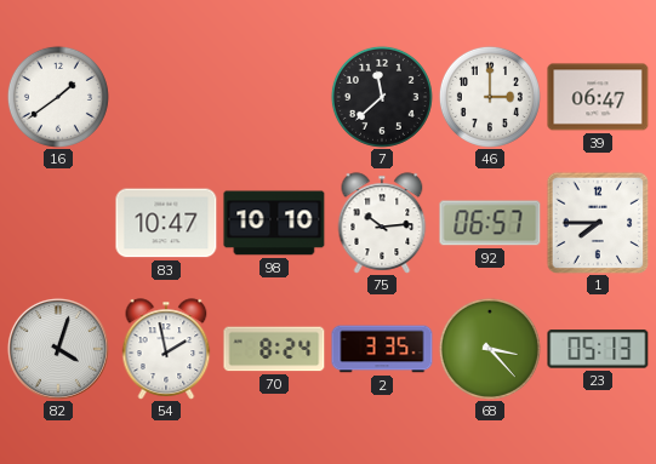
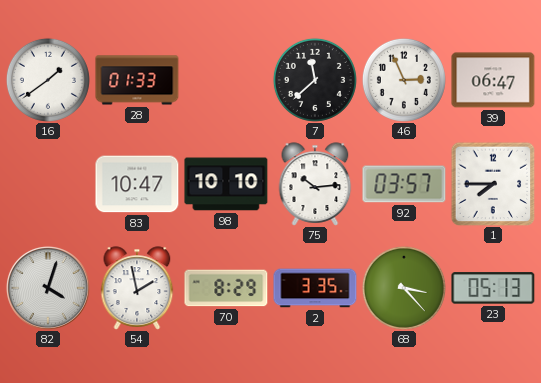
28: none -> 01:33 (137, 80)
46: 3:00 -> 2:56 (404, 80)
92: 06:57 -> 03:57 (404, 184)
70: 8:24 -> 8:29 (226, 288)
